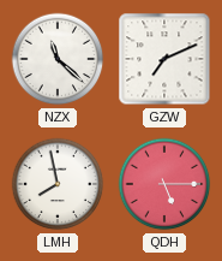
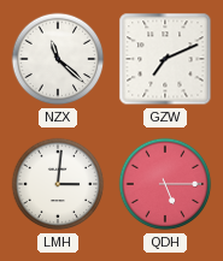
LMH: 7:58 -> 3:01 (58, 184)
